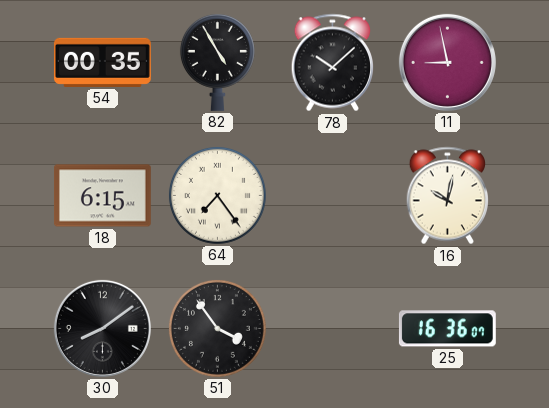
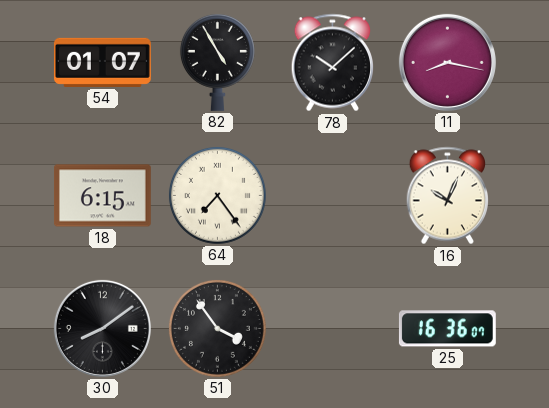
54: 00:35 -> 01:07 (102, 62)
11: 8:58 -> 8:17 (447, 62)
16: 10:02 -> 10:04 (447, 196)
